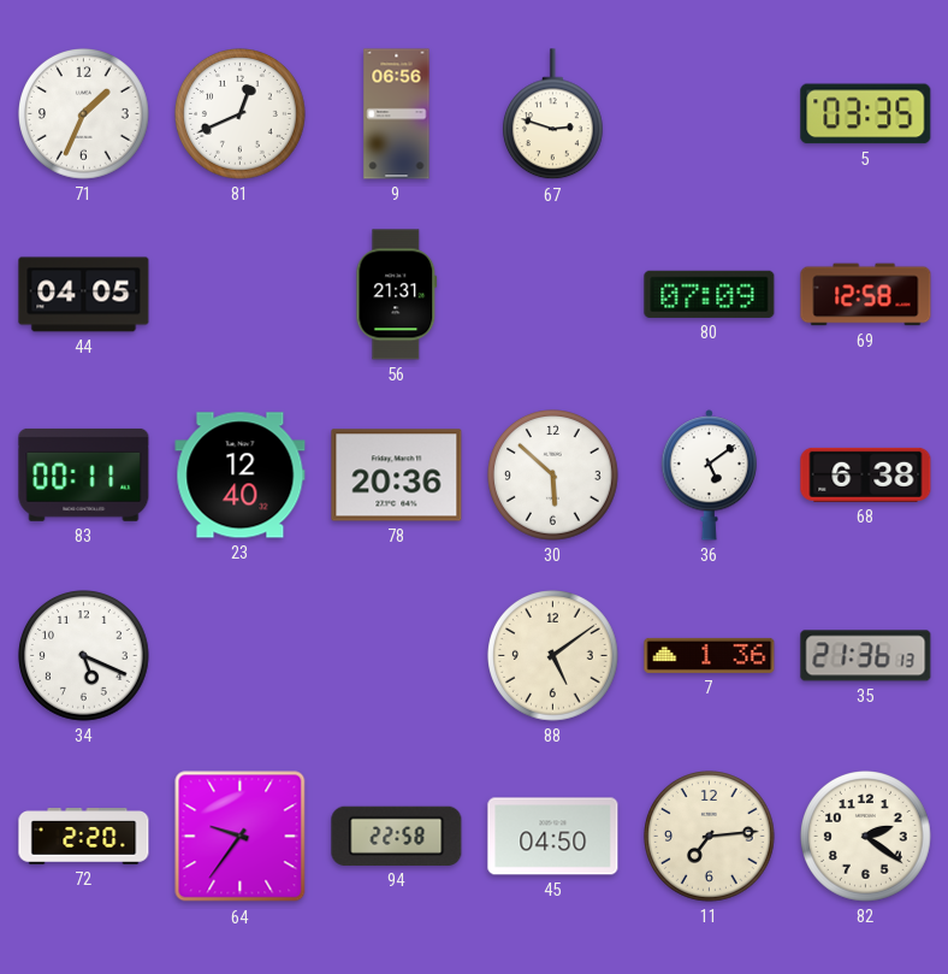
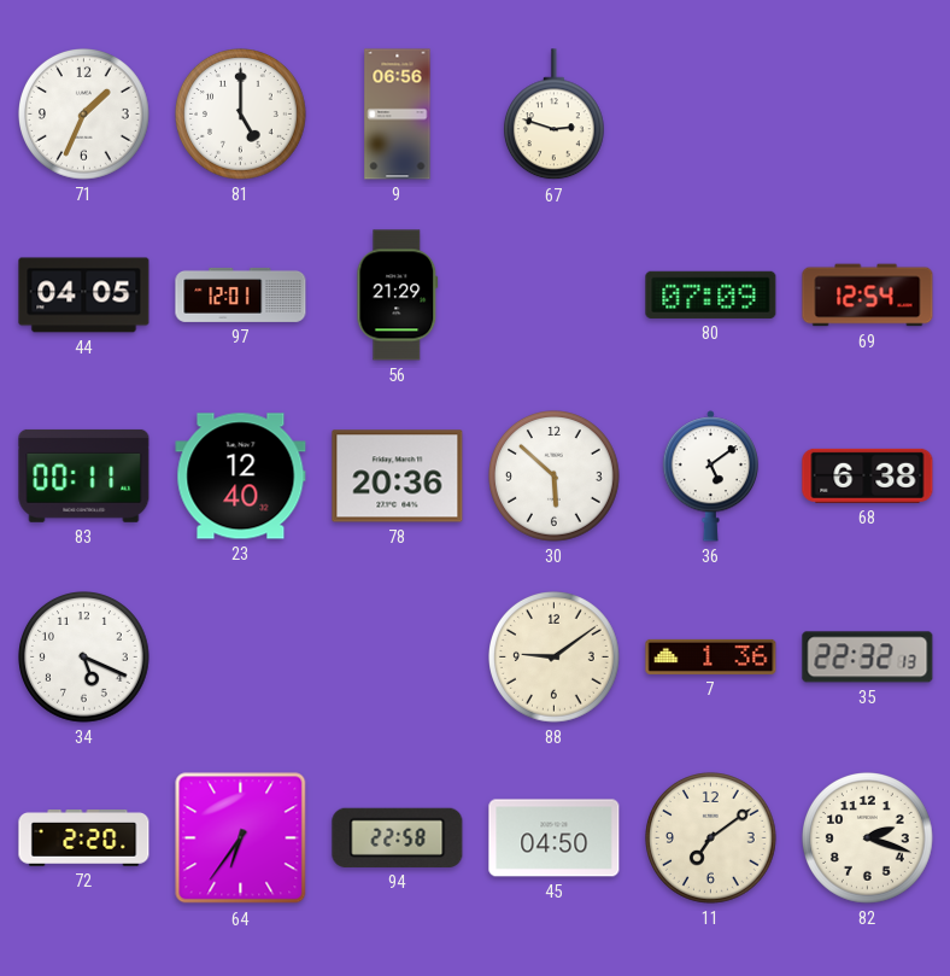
81: 12:41 -> 5:00 (241, 115)
5: 03:35 -> none (866, 114)
97: none -> 12:01 (241, 294)
56: 21:31 -> 21:29 (398, 296)
69: 12:58 -> 12:54 (868, 296)
88: 5:09 -> 9:09 (555, 658)
35: 21:36 -> 22:32 (868, 658)
64: 9:36 -> 6:36 (241, 838)
11: 7:14 -> 7:09 (711, 838)
82: 2:21 -> 2:18 (868, 838)
